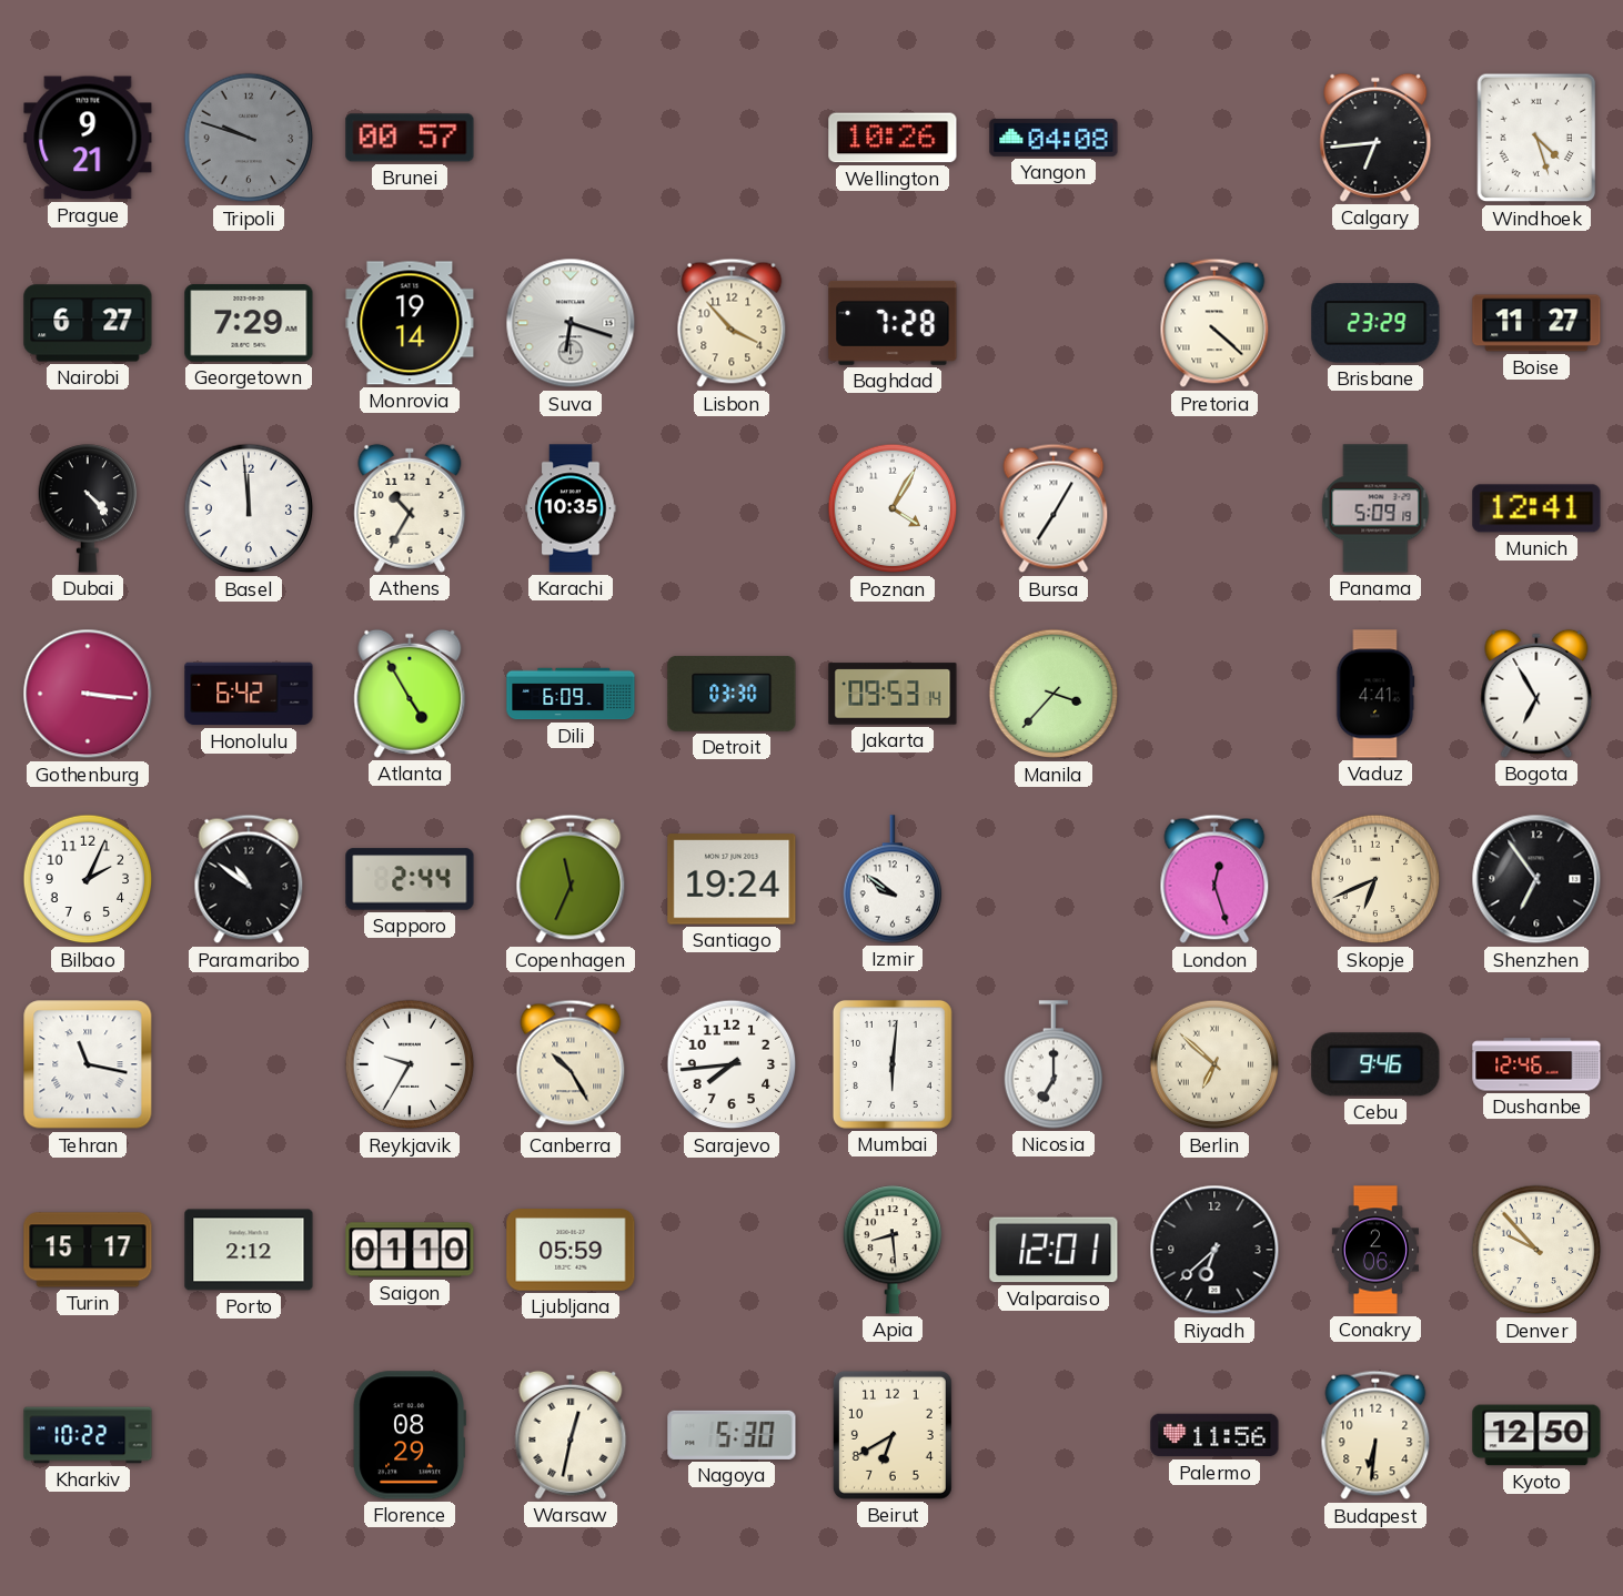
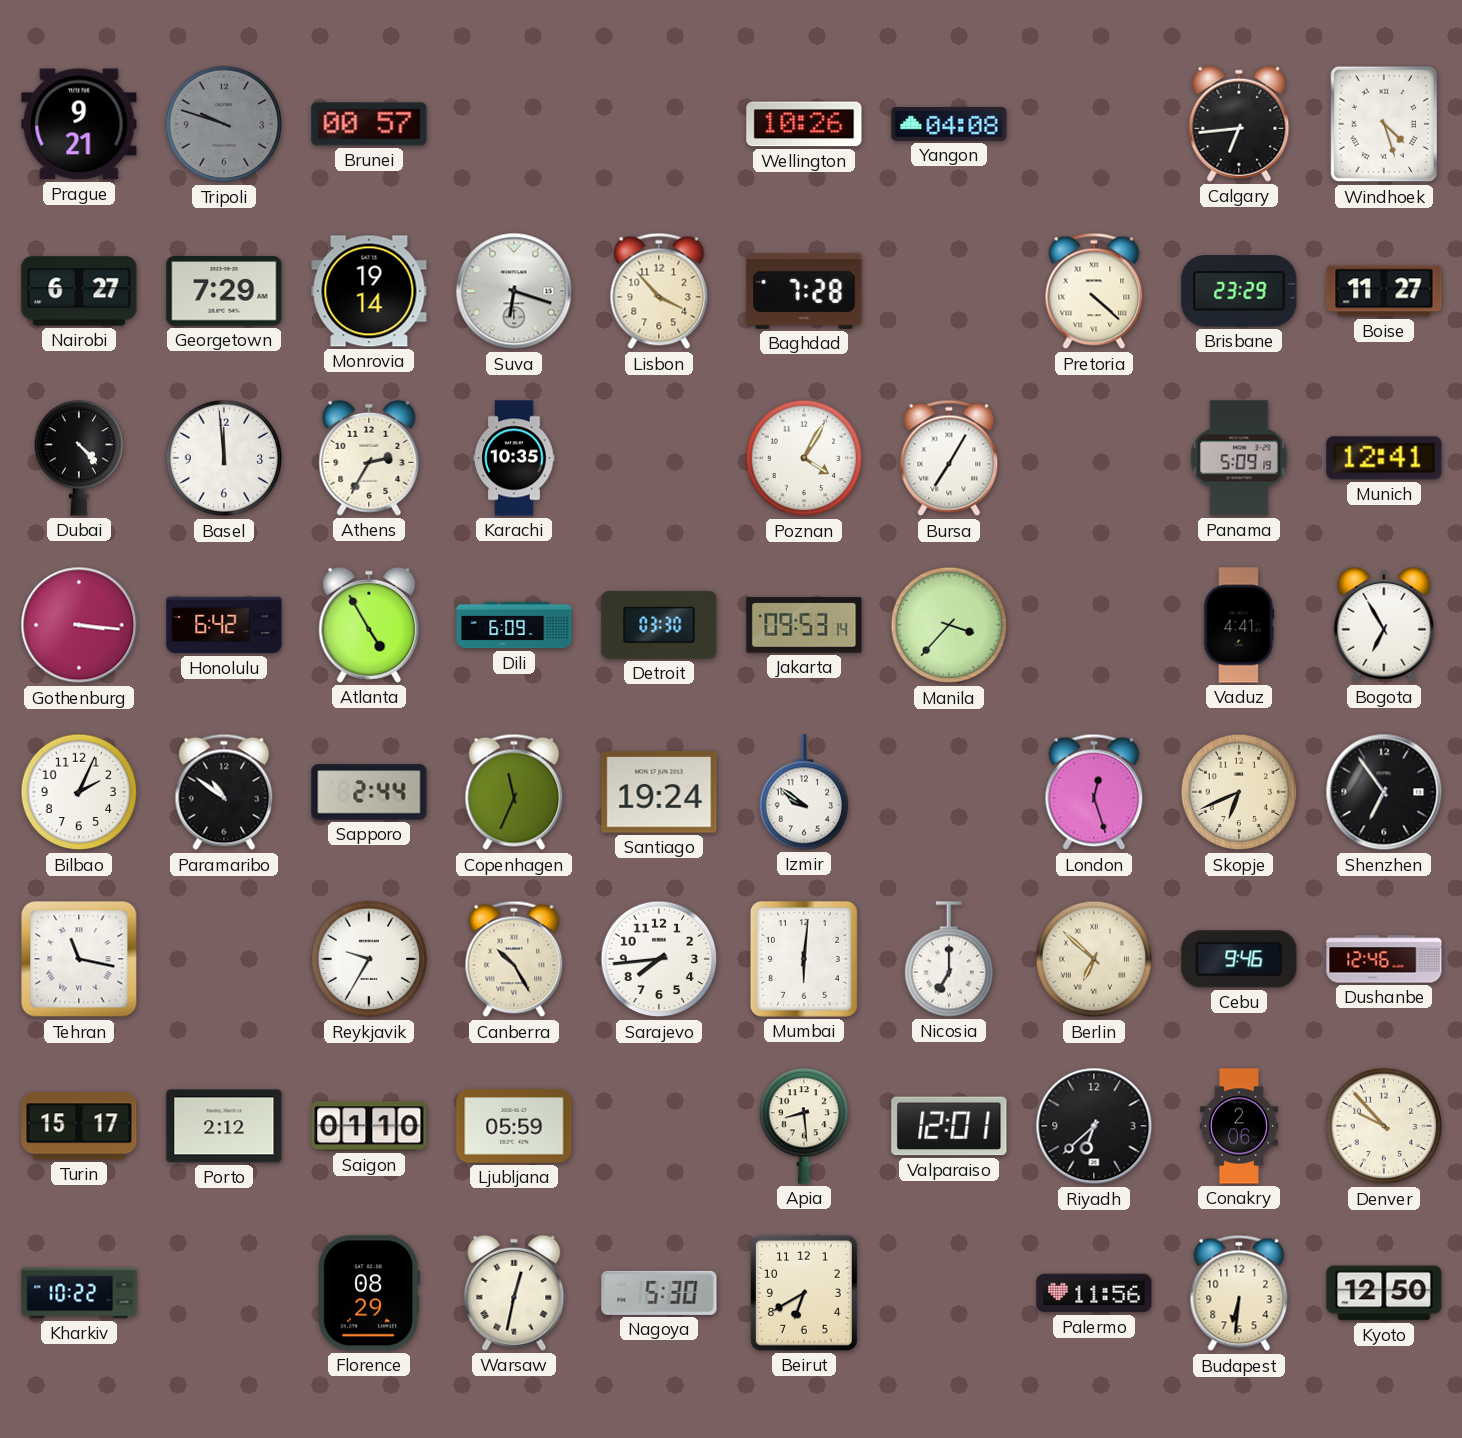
Athens: 10:35 -> 2:35 (369, 458)
